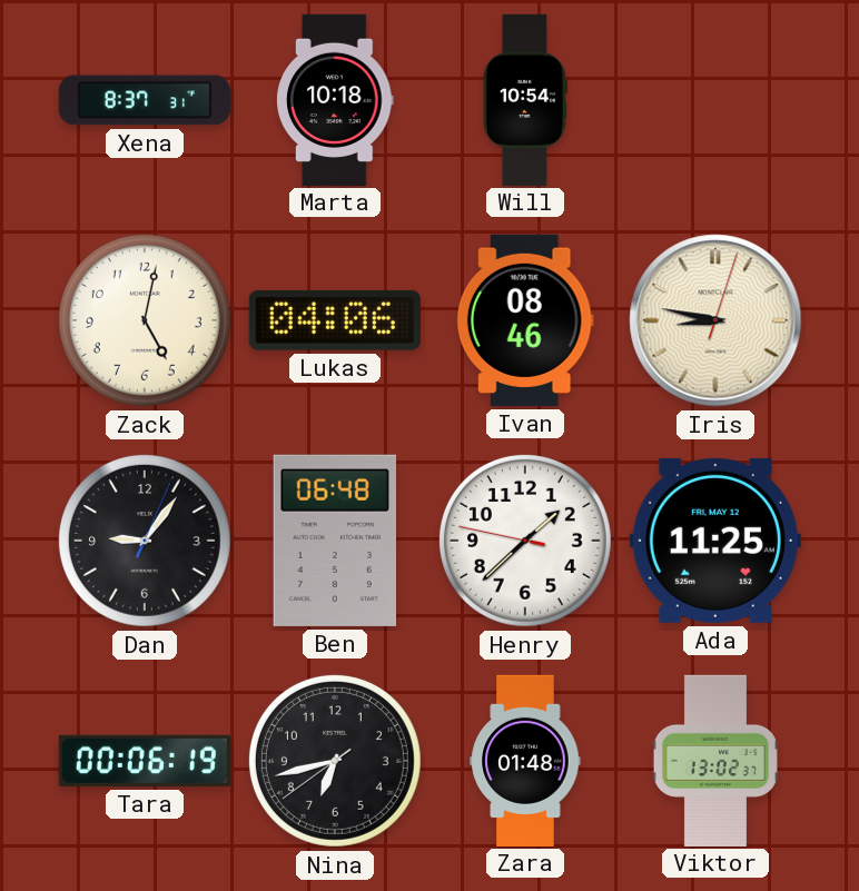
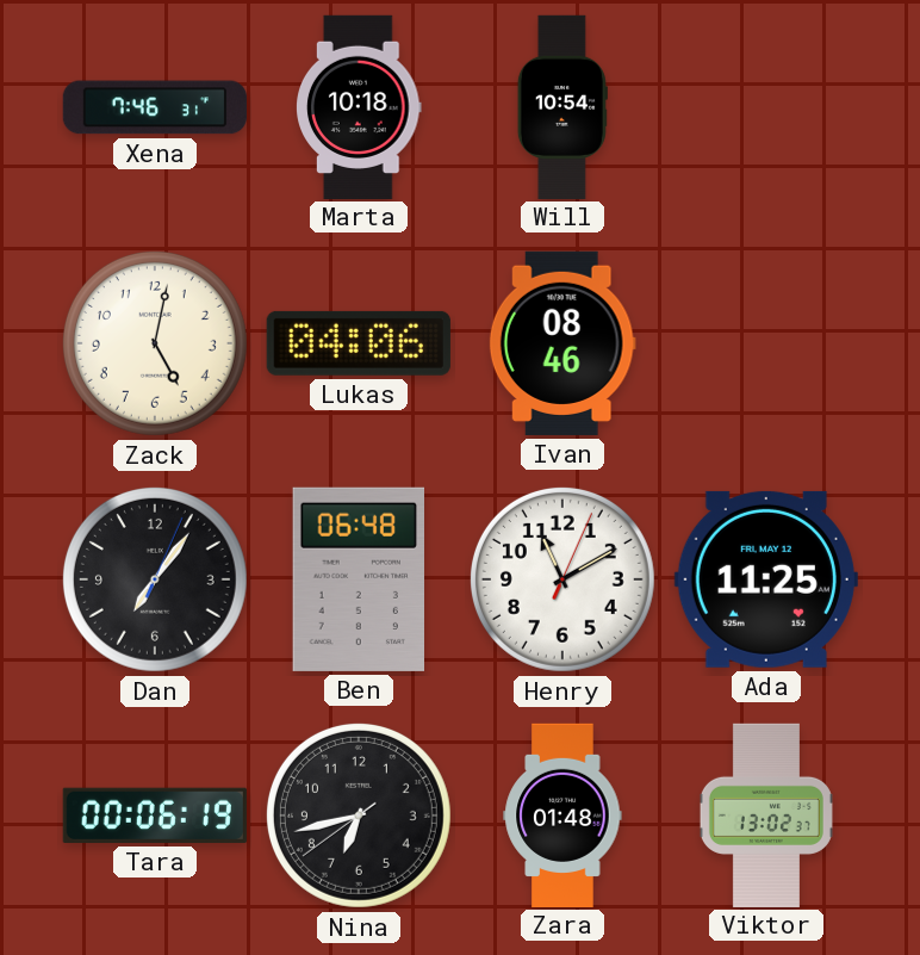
Xena: 8:37 -> 7:46 (155, 107)
Iris: 8:47 -> none (715, 320)
Dan: 9:06 -> 7:06 (155, 579)
Henry: 1:37 -> 11:10 (562, 579)
